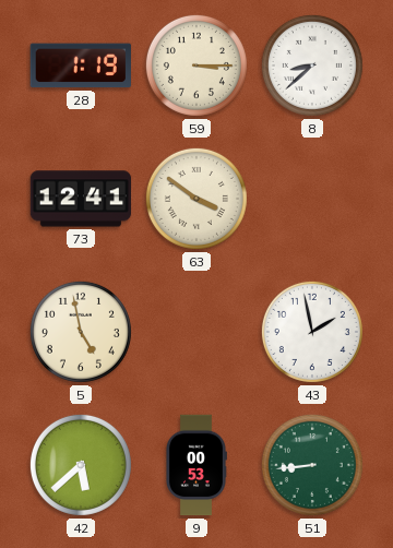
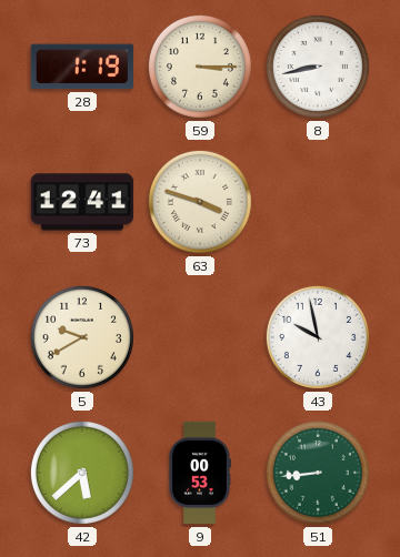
8: 8:38 -> 8:43 (318, 67)
63: 3:51 -> 3:48 (200, 202)
5: 4:58 -> 9:40 (82, 337)
43: 1:58 -> 9:58 (318, 337)
